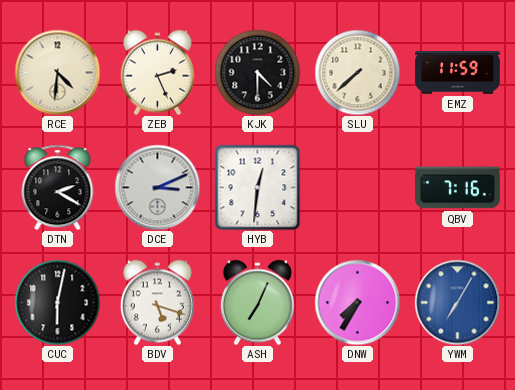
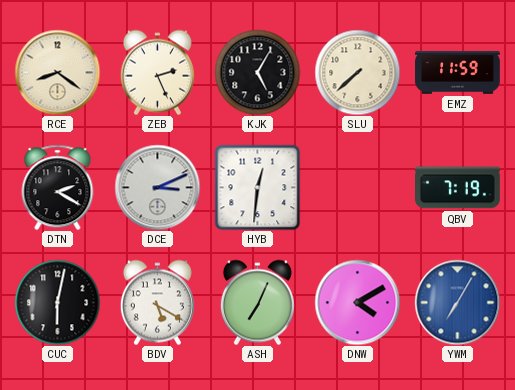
RCE: 4:31 -> 8:21 (57, 72)
KJK: 4:30 -> 5:05 (257, 72)
QBV: 7:16 -> 7:19 (458, 188)
BDV: 5:18 -> 5:20 (157, 302)
DNW: 7:35 -> 4:10 (357, 302)
